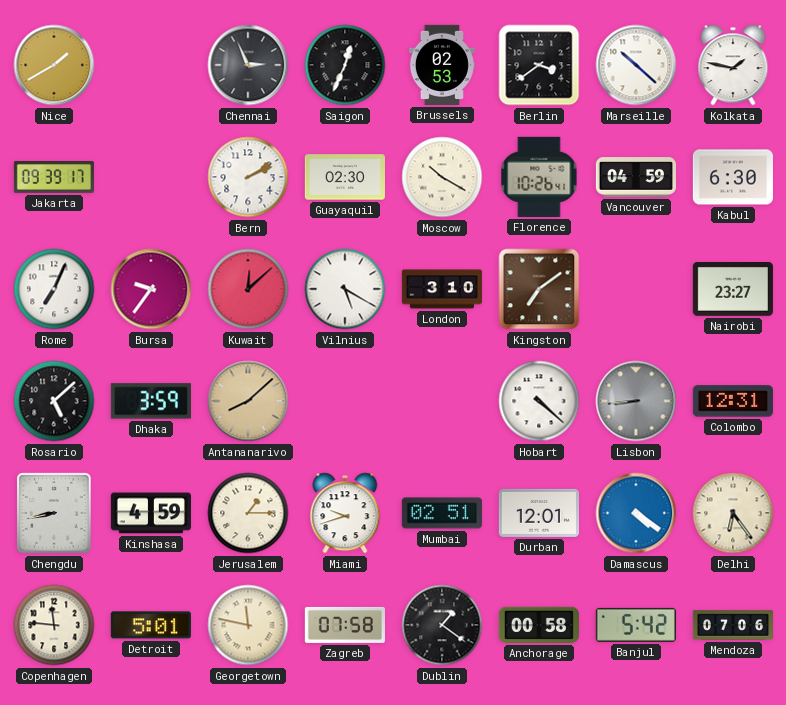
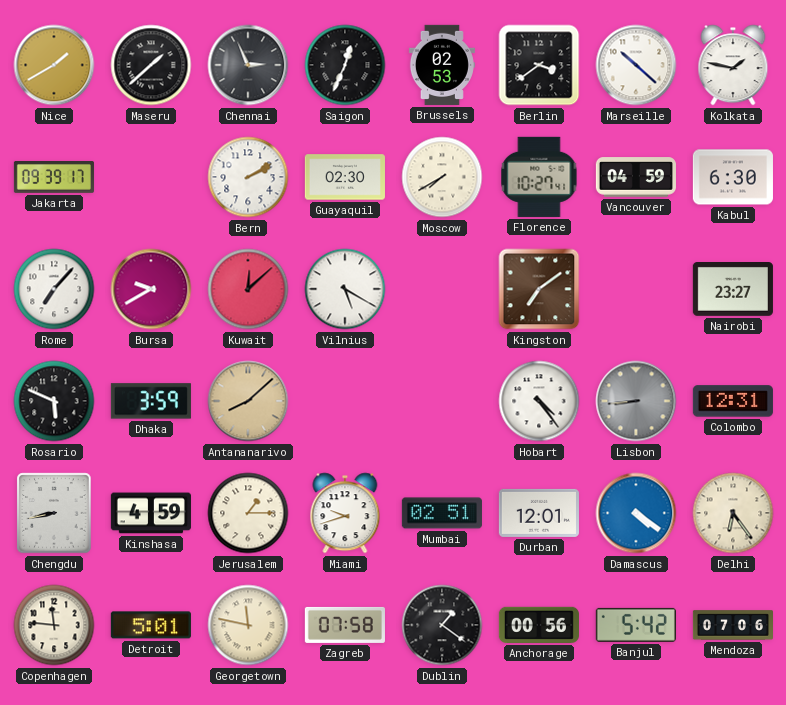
Maseru: none -> 1:38 (151, 65)
Moscow: 10:20 -> 7:40 (442, 177)
Florence: 10:26 -> 10:27 (539, 177)
Rome: 7:04 -> 7:07 (54, 289)
Bursa: 9:36 -> 9:40 (151, 289)
London: 3:10 -> none (441, 289)
Rosario: 5:08 -> 5:49 (54, 401)
Hobart: 4:22 -> 4:24 (539, 401)
Anchorage: 00:58 -> 00:56 (539, 625)
